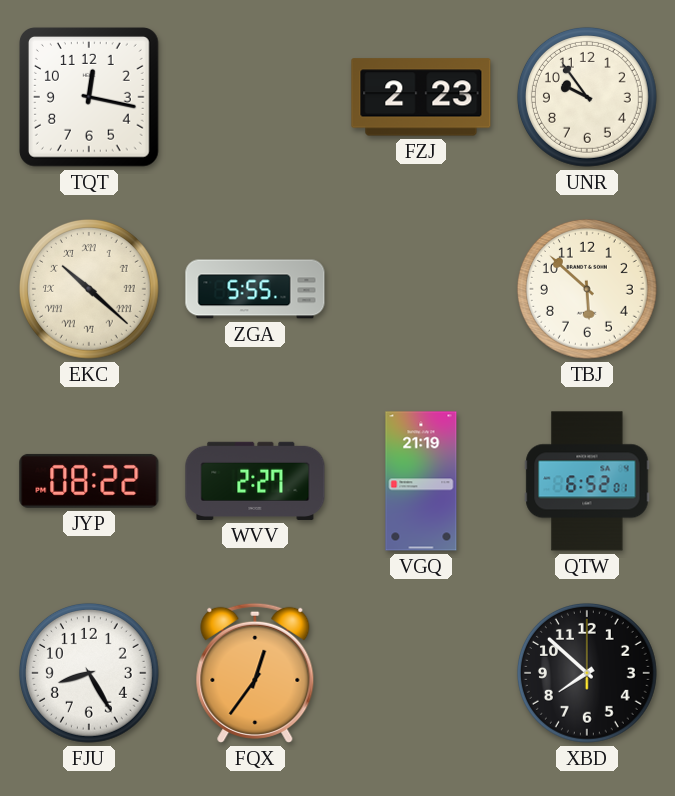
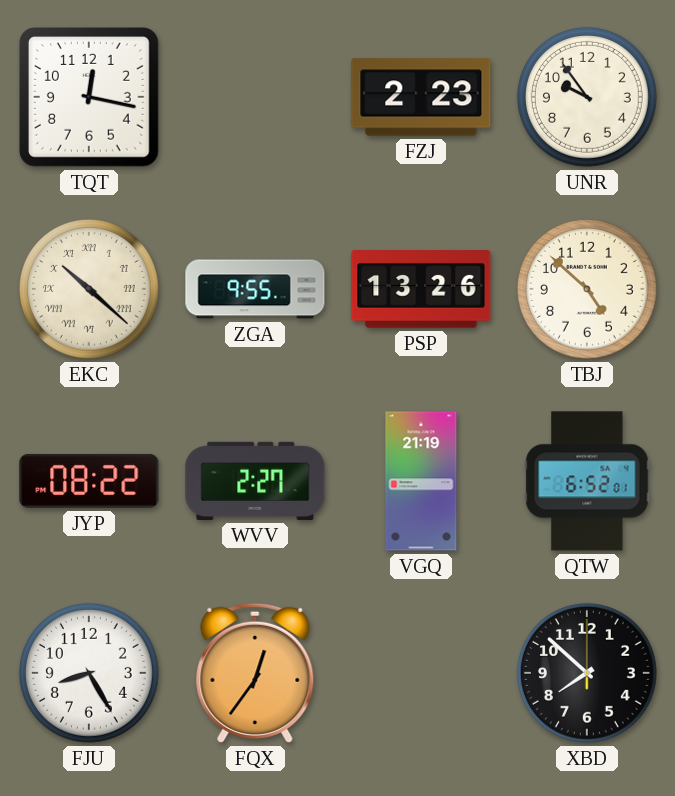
ZGA: 5:55 -> 9:55 (255, 289)
PSP: none -> 13:26 (421, 289)
TBJ: 5:52 -> 4:52 (587, 289)
